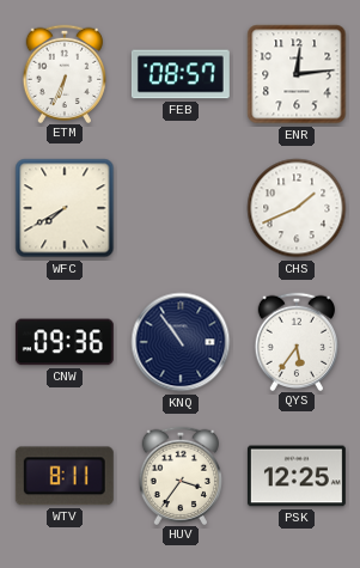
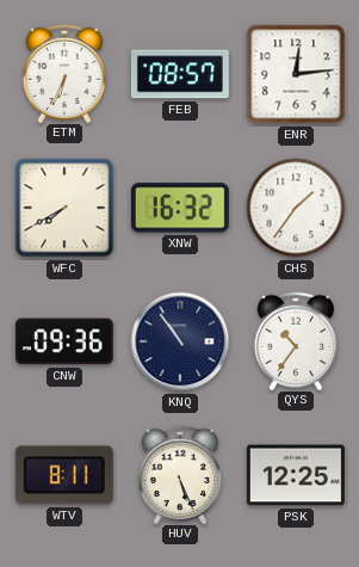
XNW: none -> 16:32 (180, 208)
CHS: 1:41 -> 1:36 (296, 208)
QYS: 5:36 -> 10:36 (295, 340)
HUV: 3:36 -> 5:26 (179, 474)
